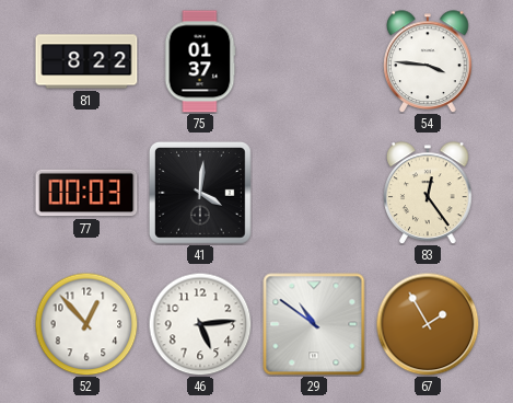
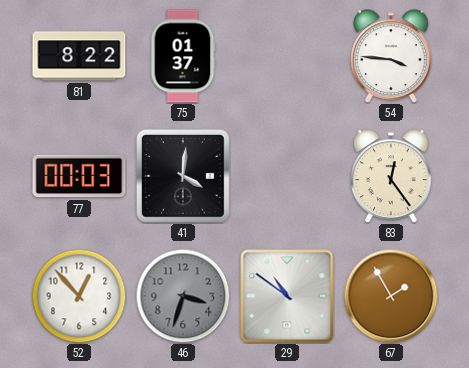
46: 5:14 -> 3:33 (183, 296)
46 dial: white -> grey (183, 296)
